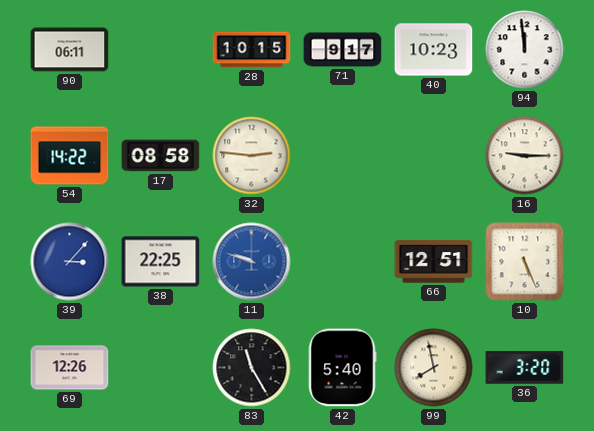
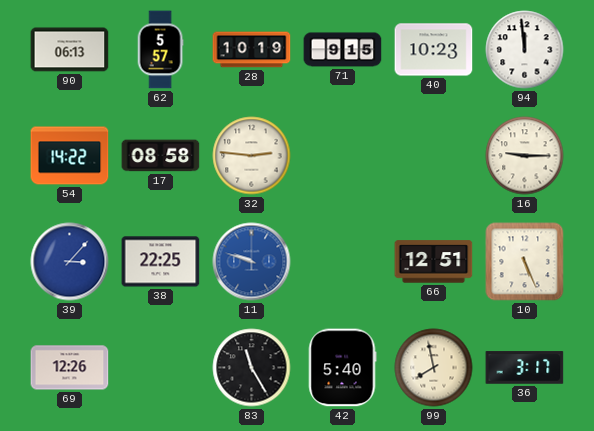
90: 06:11 -> 06:13 (70, 50)
62: none -> 5:57 (160, 50)
28: 10:15 -> 10:19 (252, 50)
71: 9:17 -> 9:15 (343, 50)
36: 3:20 -> 3:17 (525, 368)
